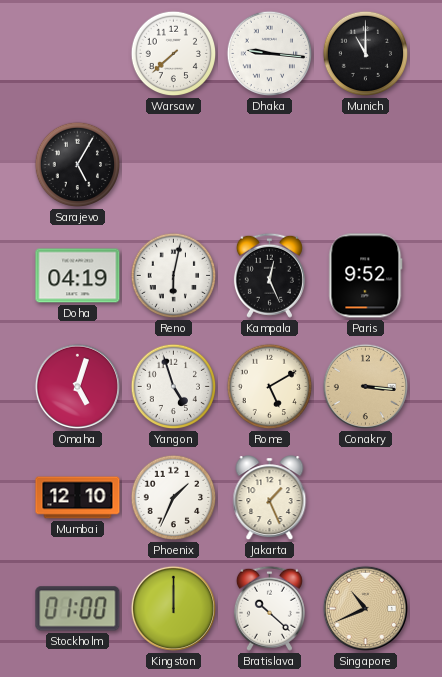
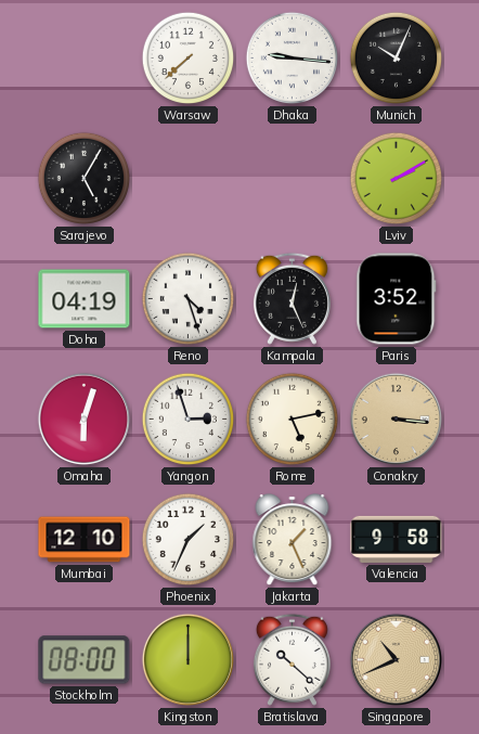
Munich: 11:00 -> 10:04 (397, 59)
Lviv: none -> 2:10 (397, 179)
Reno: 6:02 -> 4:27 (189, 299)
Paris: 9:52 -> 3:52 (397, 299)
Omaha: 5:03 -> 6:03 (83, 418)
Yangon: 4:57 -> 2:57 (189, 420)
Rome: 5:10 -> 5:13 (293, 420)
Valencia: none -> 9:58 (397, 539)
Stockholm: 01:00 -> 08:00 (85, 660)
